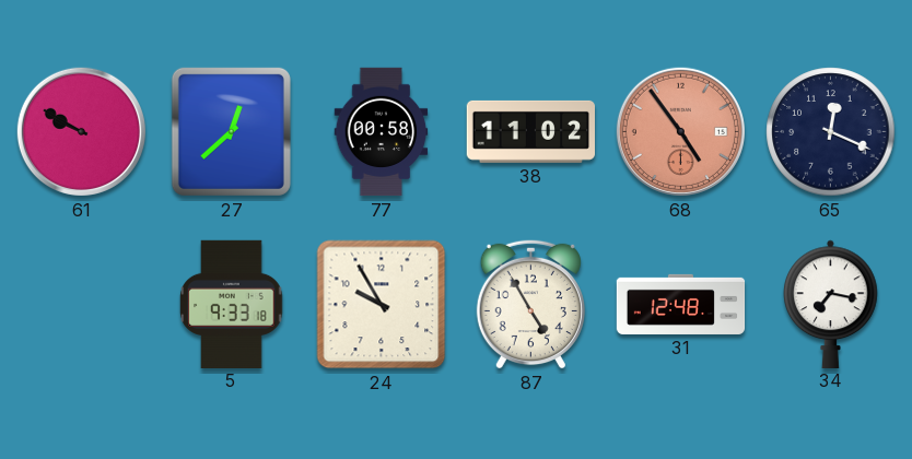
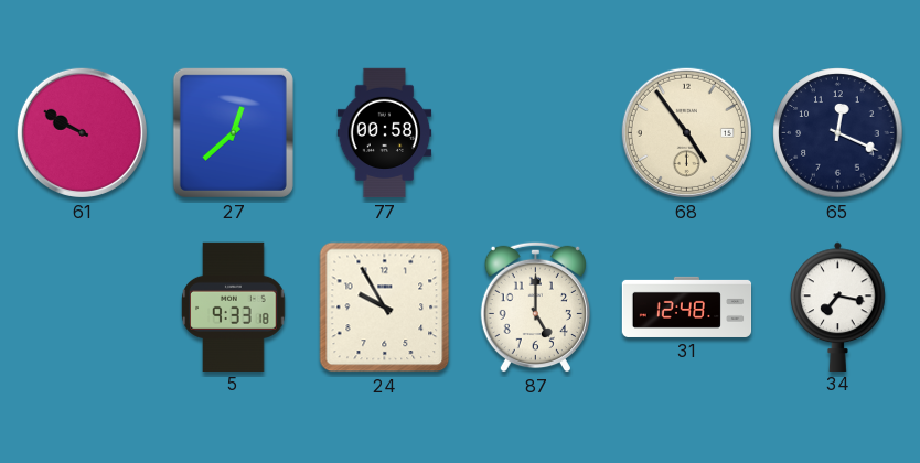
38: 11:02 -> none (530, 131)
68 dial: salmon -> cream (686, 132)
87: 4:55 -> 5:00 (535, 306)
